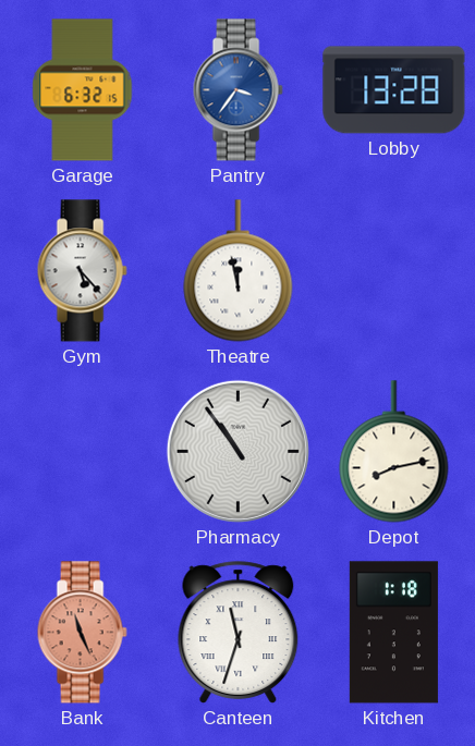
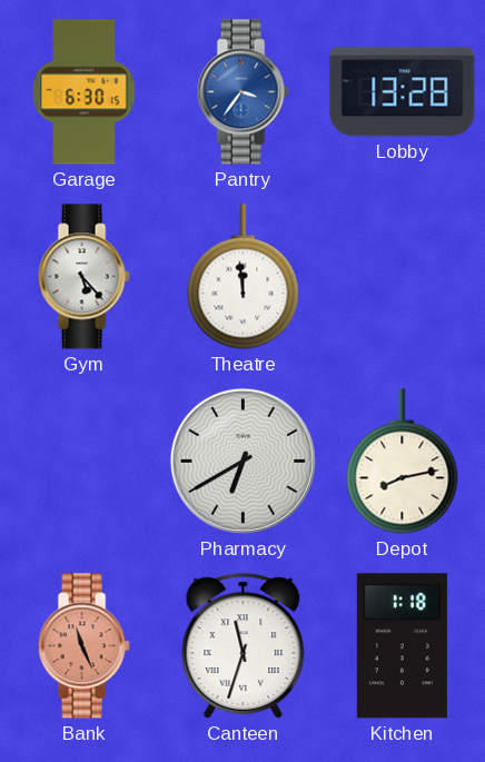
Garage: 6:32 -> 6:30 (85, 92)
Theatre: 11:58 -> 11:59 (244, 277)
Pharmacy: 10:54 -> 6:40 (242, 461)
